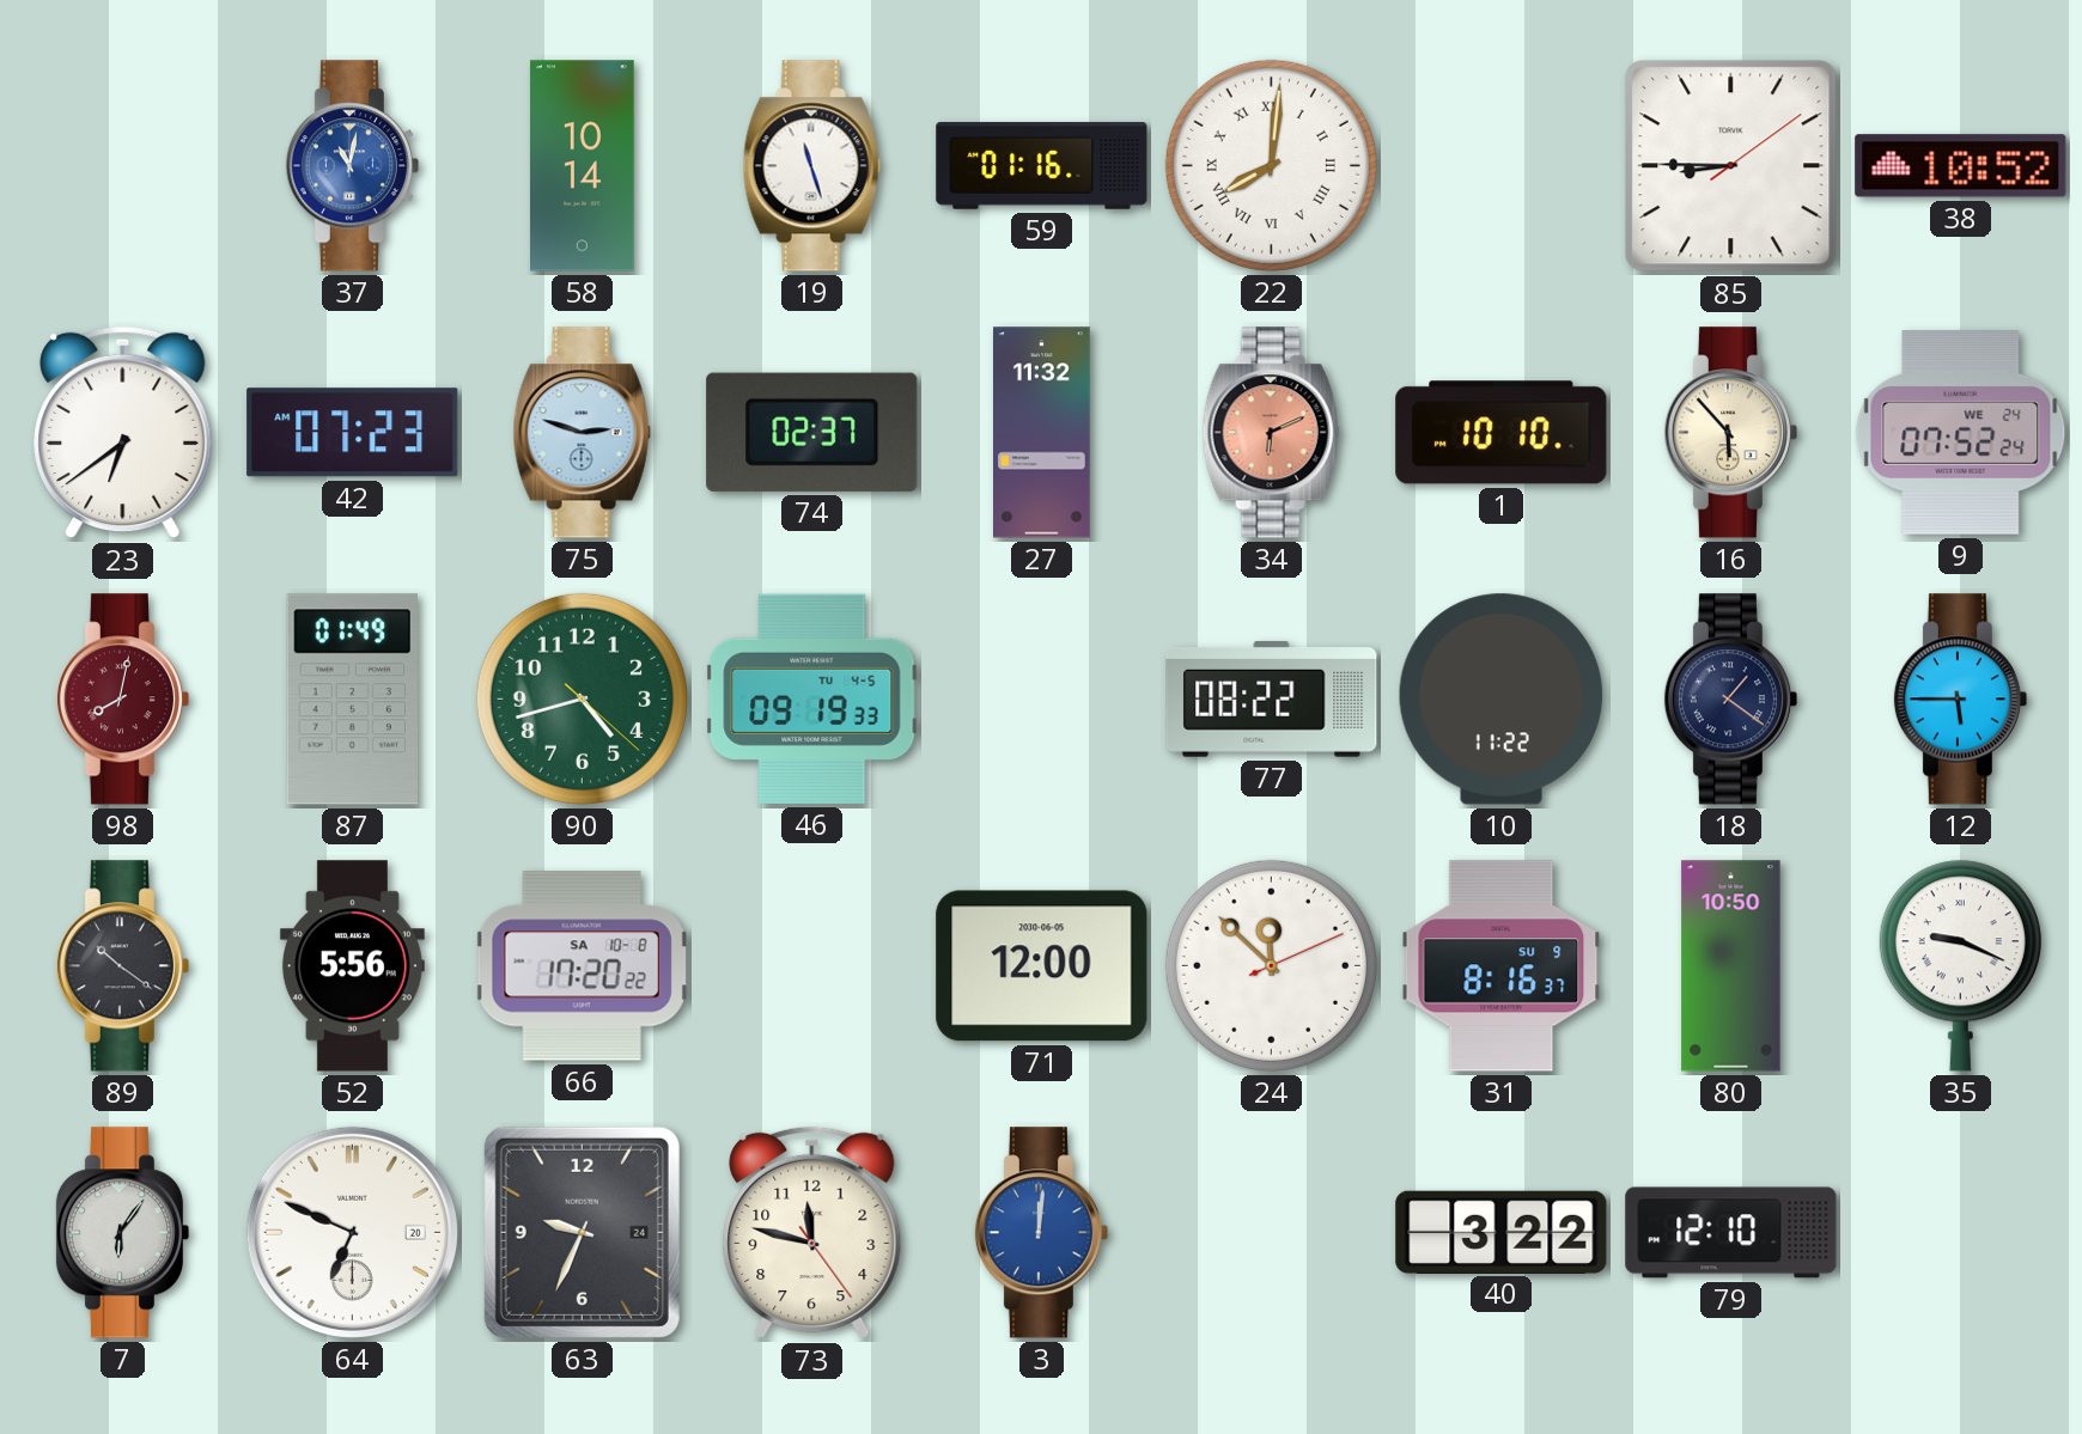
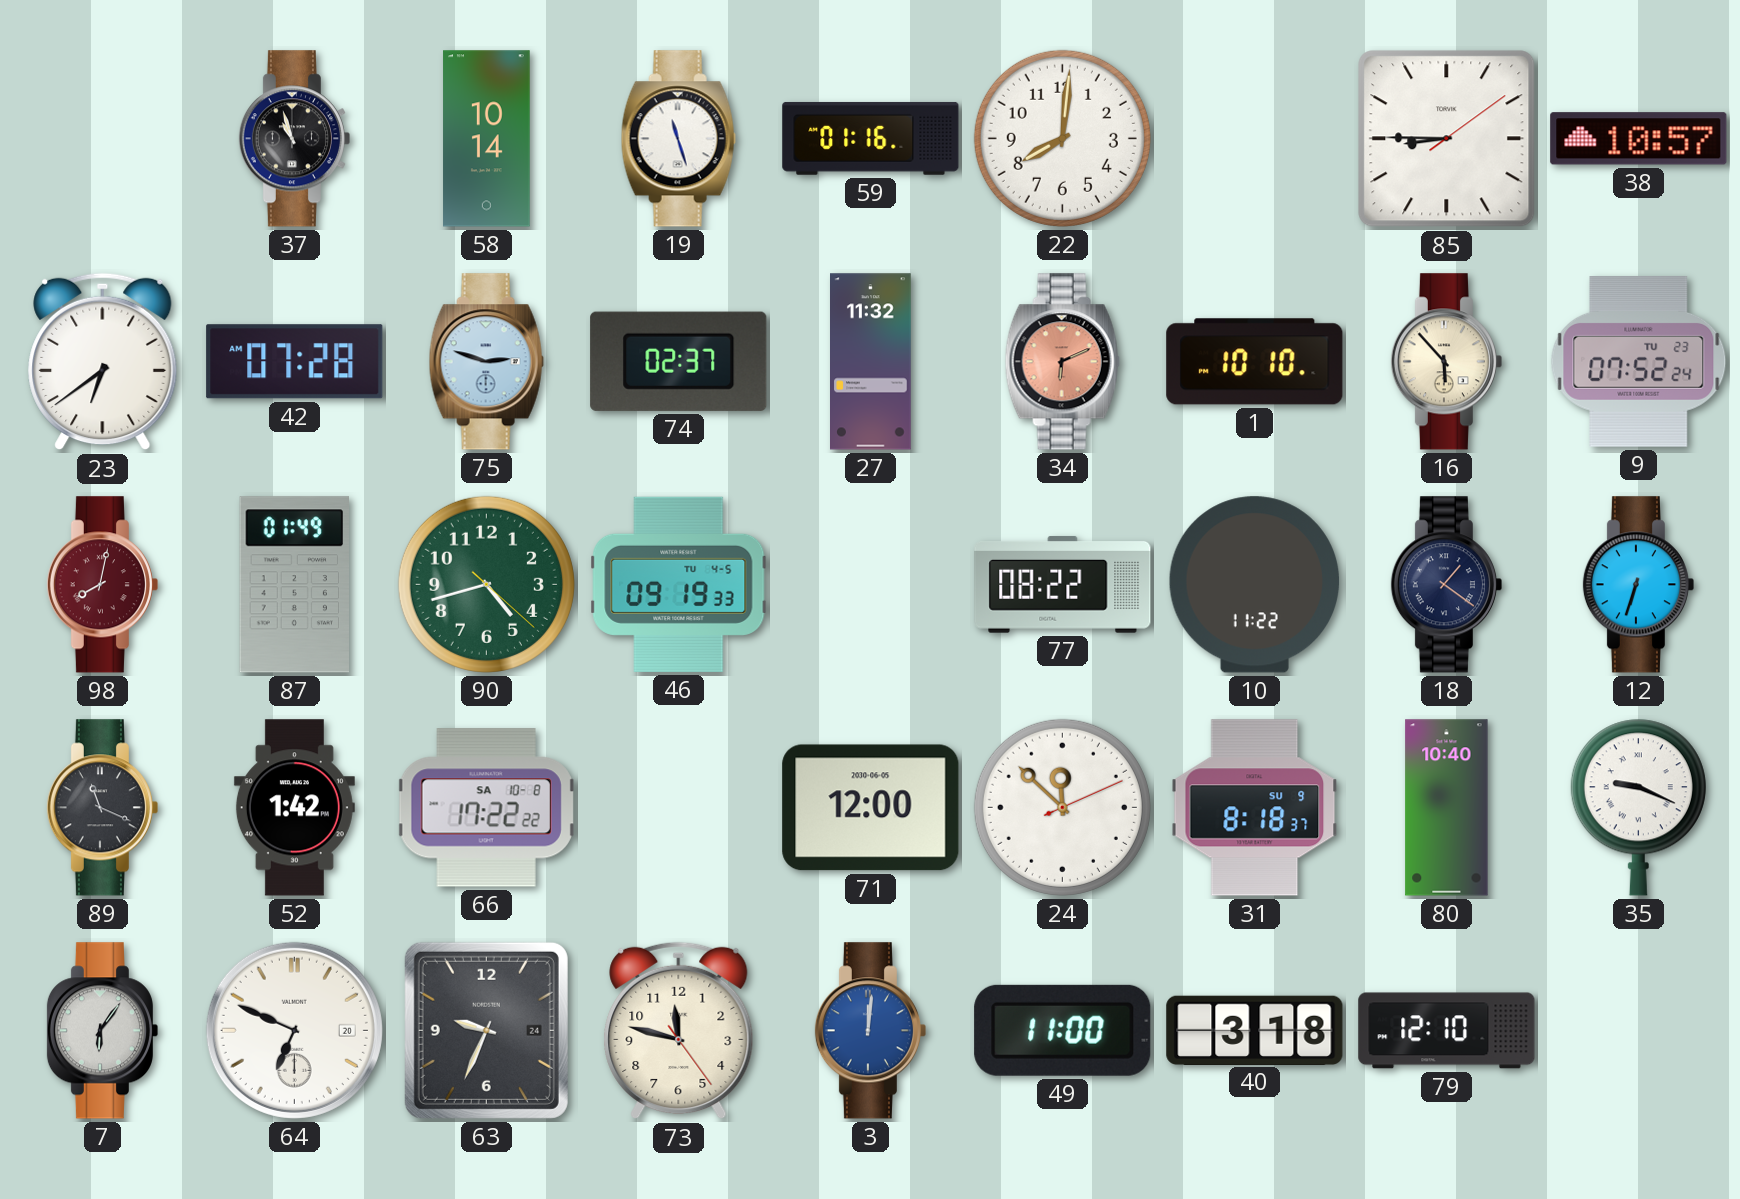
37: 11:02 -> 10:57 (294, 139)
37 dial: blue -> black (294, 139)
22 numerals: Roman -> Arabic (1062, 138)
38: 10:52 -> 10:57 (1639, 139)
42: 07:23 -> 07:28 (295, 362)
9 date: WE 24 -> TU 23 (1639, 362)
12: 5:45 -> 6:33 (1638, 585)
89: 10:21 -> 11:19 (102, 808)
52: 5:56 -> 1:42 (294, 808)
66: 17:20 -> 17:22 (486, 808)
31: 8:16 -> 8:18 (1255, 808)
80: 10:50 -> 10:40 (1447, 808)
49: none -> 11:00 (1063, 1030)
40: 3:22 -> 3:18 (1255, 1030)
